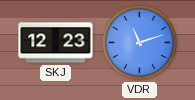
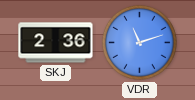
SKJ: 12:23 -> 2:36 (56, 43)
